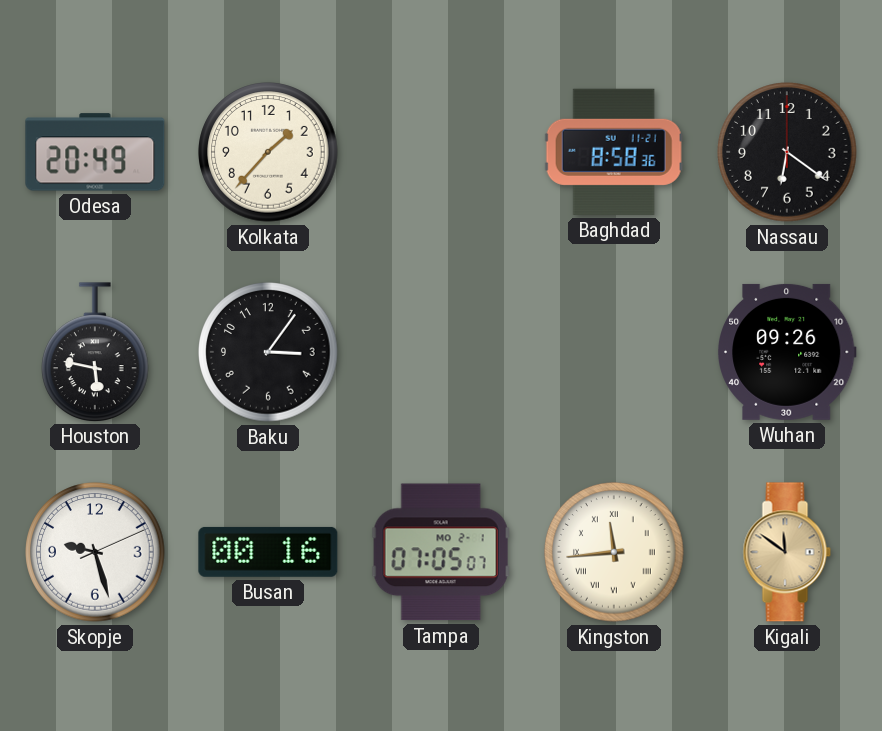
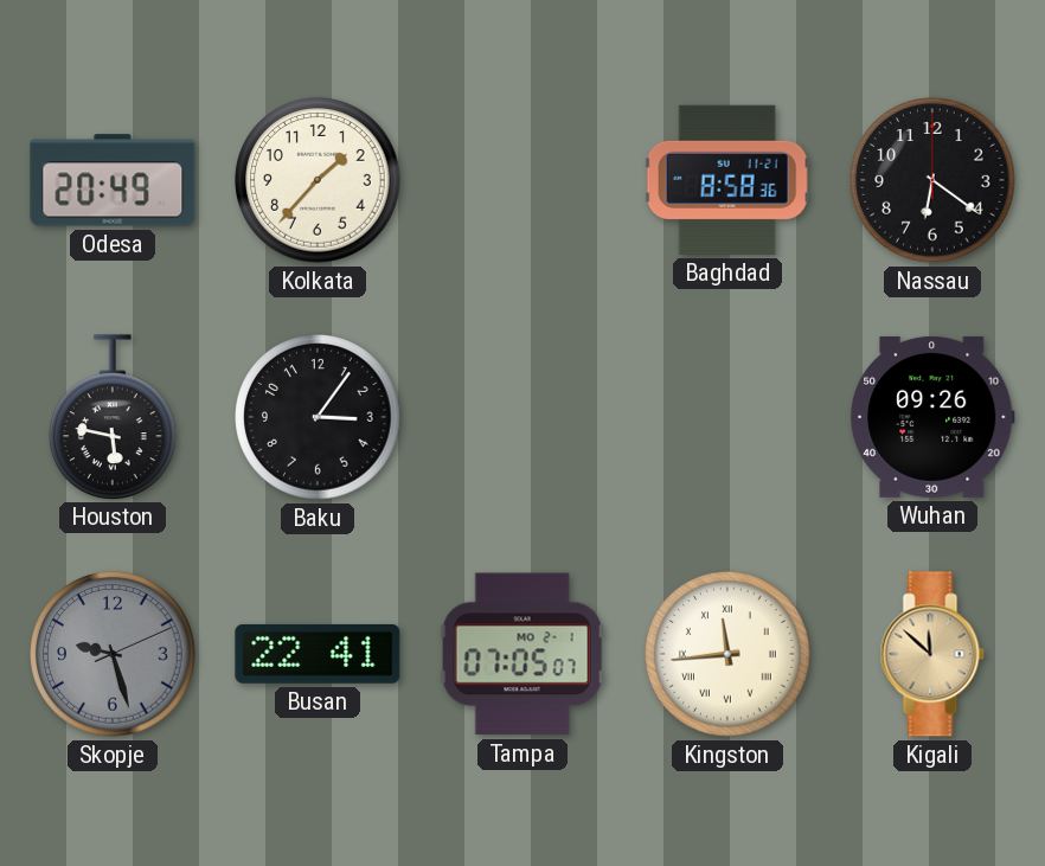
Skopje dial: white -> grey (113, 654)
Busan: 00:16 -> 22:41 (318, 654)
Kigali: 11:51 -> 11:52 (932, 654)
